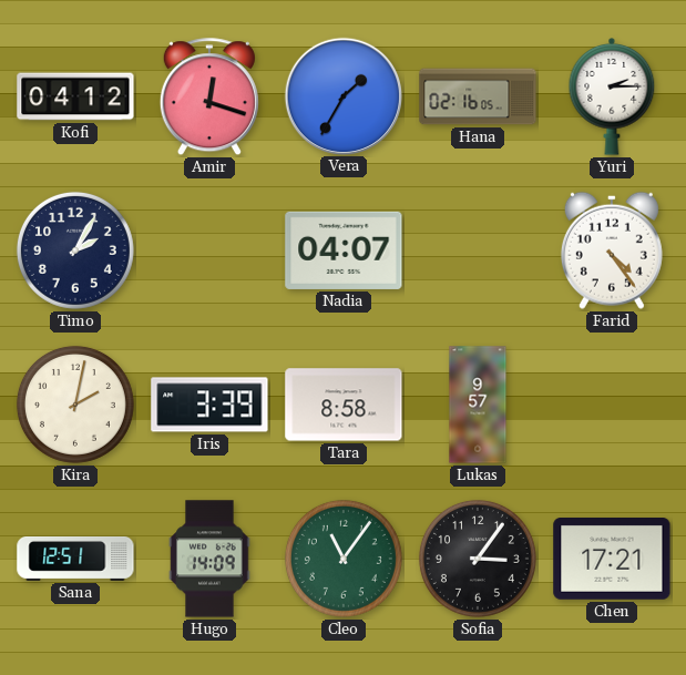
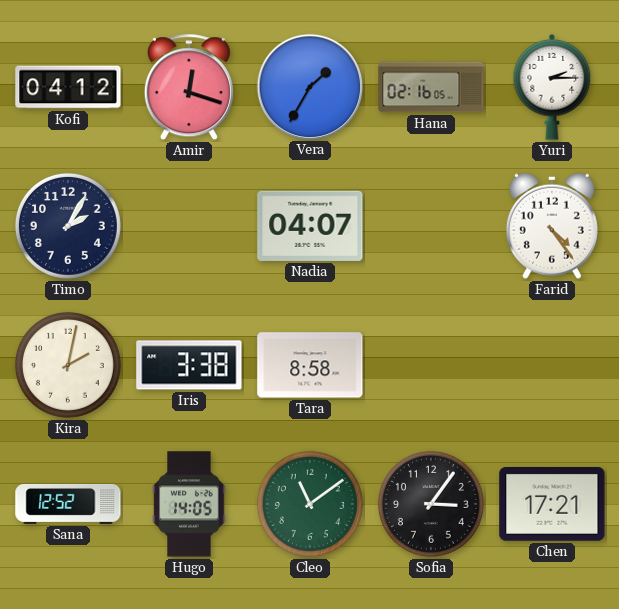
Iris: 3:39 -> 3:38 (189, 365)
Lukas: 9:57 -> none (478, 405)
Sana: 12:51 -> 12:52 (68, 504)
Hugo: 14:09 -> 14:05 (189, 504)
Cleo: 11:06 -> 11:09 (310, 504)
